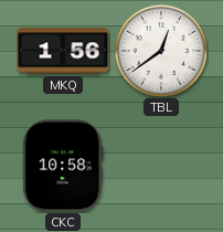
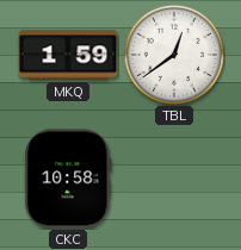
MKQ: 1:56 -> 1:59 (68, 55)
